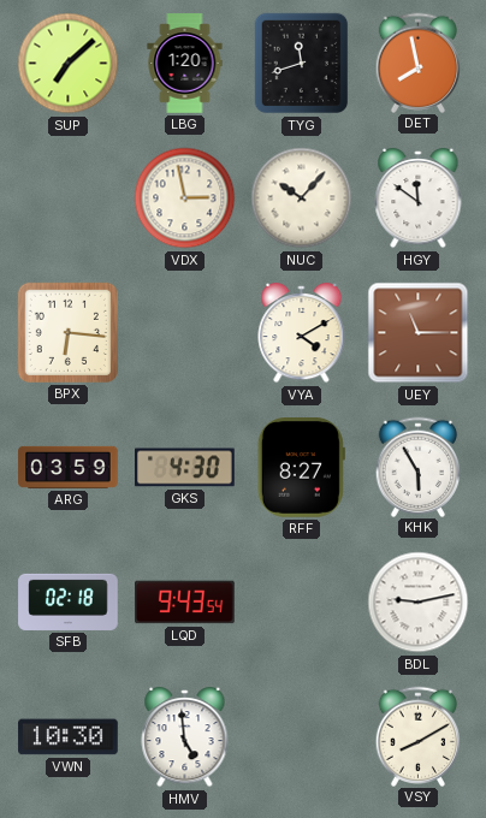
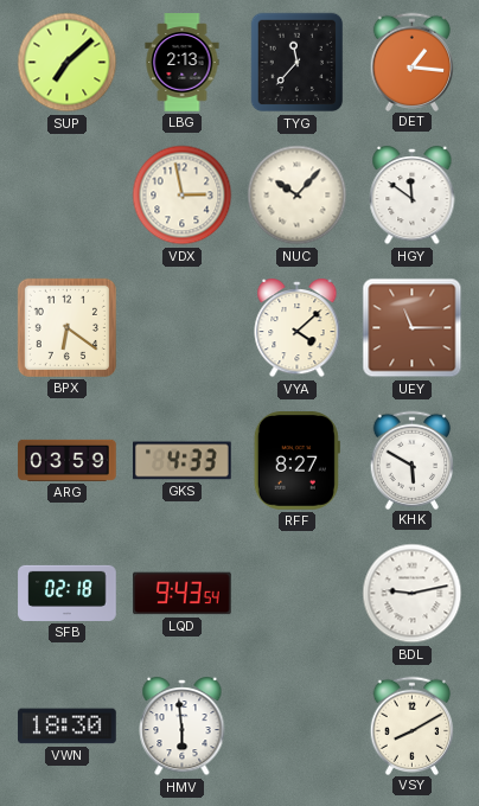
LBG: 1:20 -> 2:13 (183, 63)
TYG: 11:42 -> 11:37 (298, 63)
DET: 7:58 -> 1:16 (413, 62)
BPX: 6:16 -> 6:21 (66, 327)
VYA: 4:10 -> 4:08 (298, 330)
GKS: 4:30 -> 4:33 (183, 461)
KHK: 5:55 -> 5:50 (413, 460)
VWN: 10:30 -> 18:30 (68, 727)
HMV: 4:59 -> 5:59 (183, 728)
